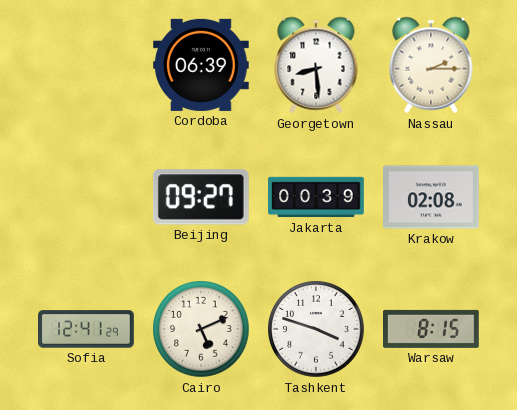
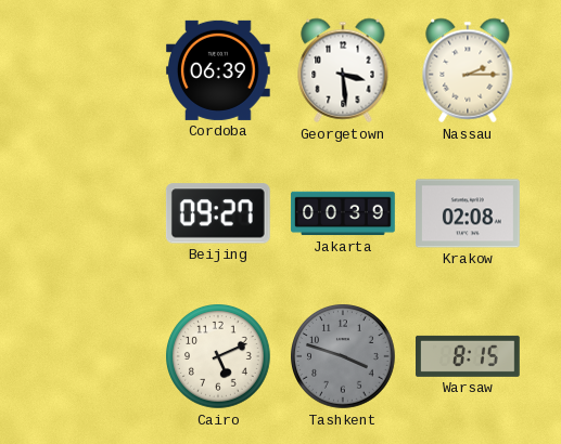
Georgetown: 8:29 -> 3:29 (343, 70)
Sofia: 12:41 -> none (86, 329)
Tashkent dial: white -> grey (343, 356)
